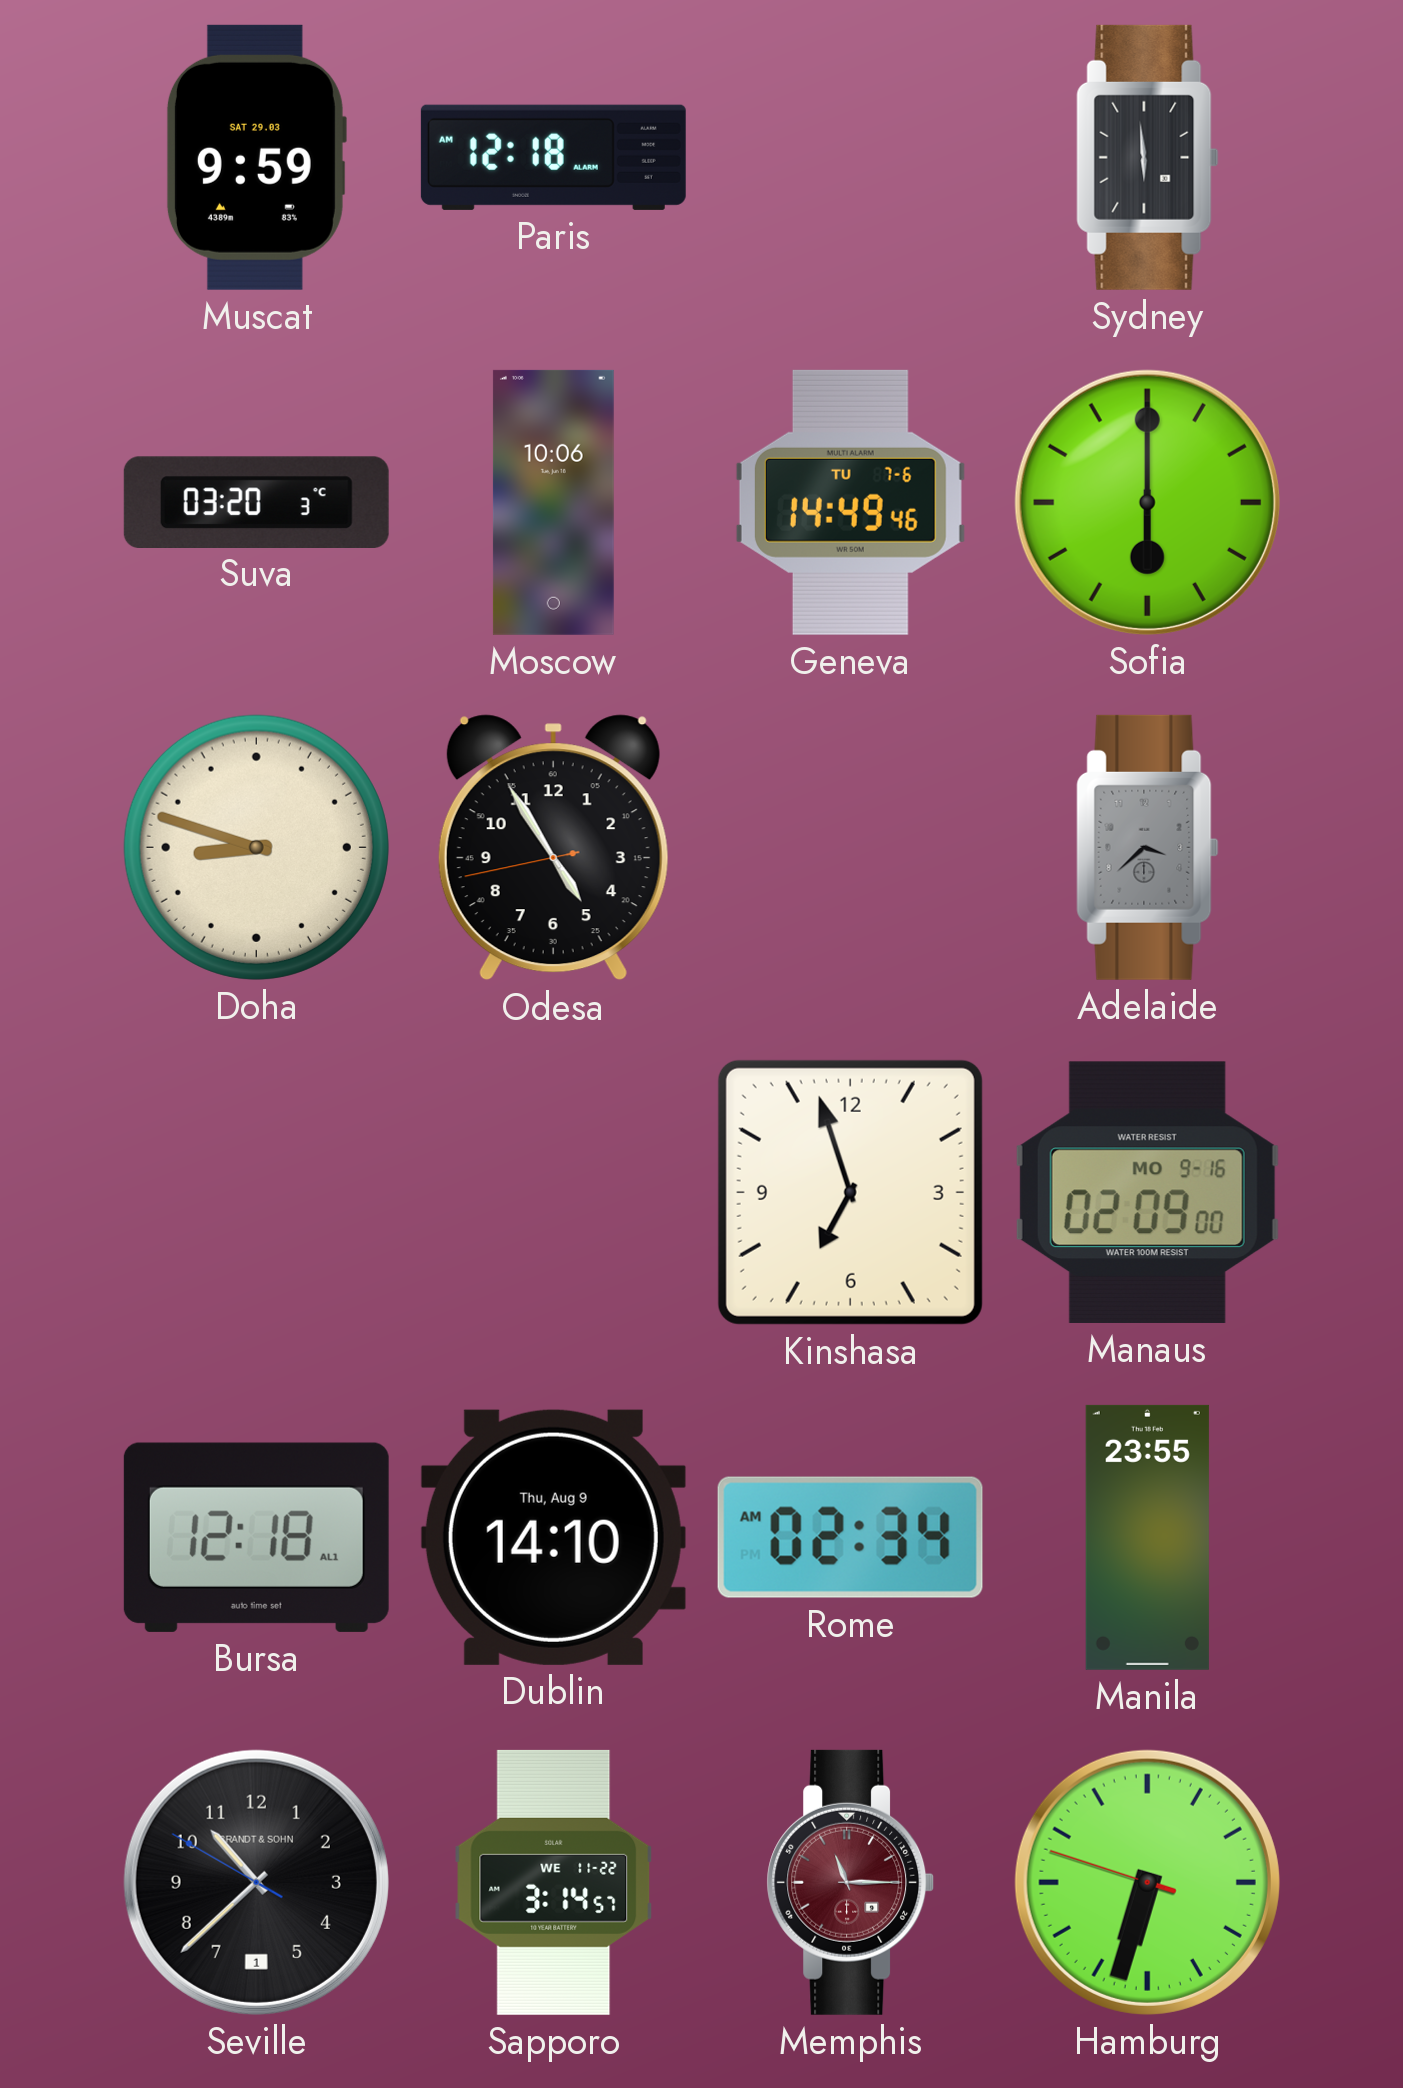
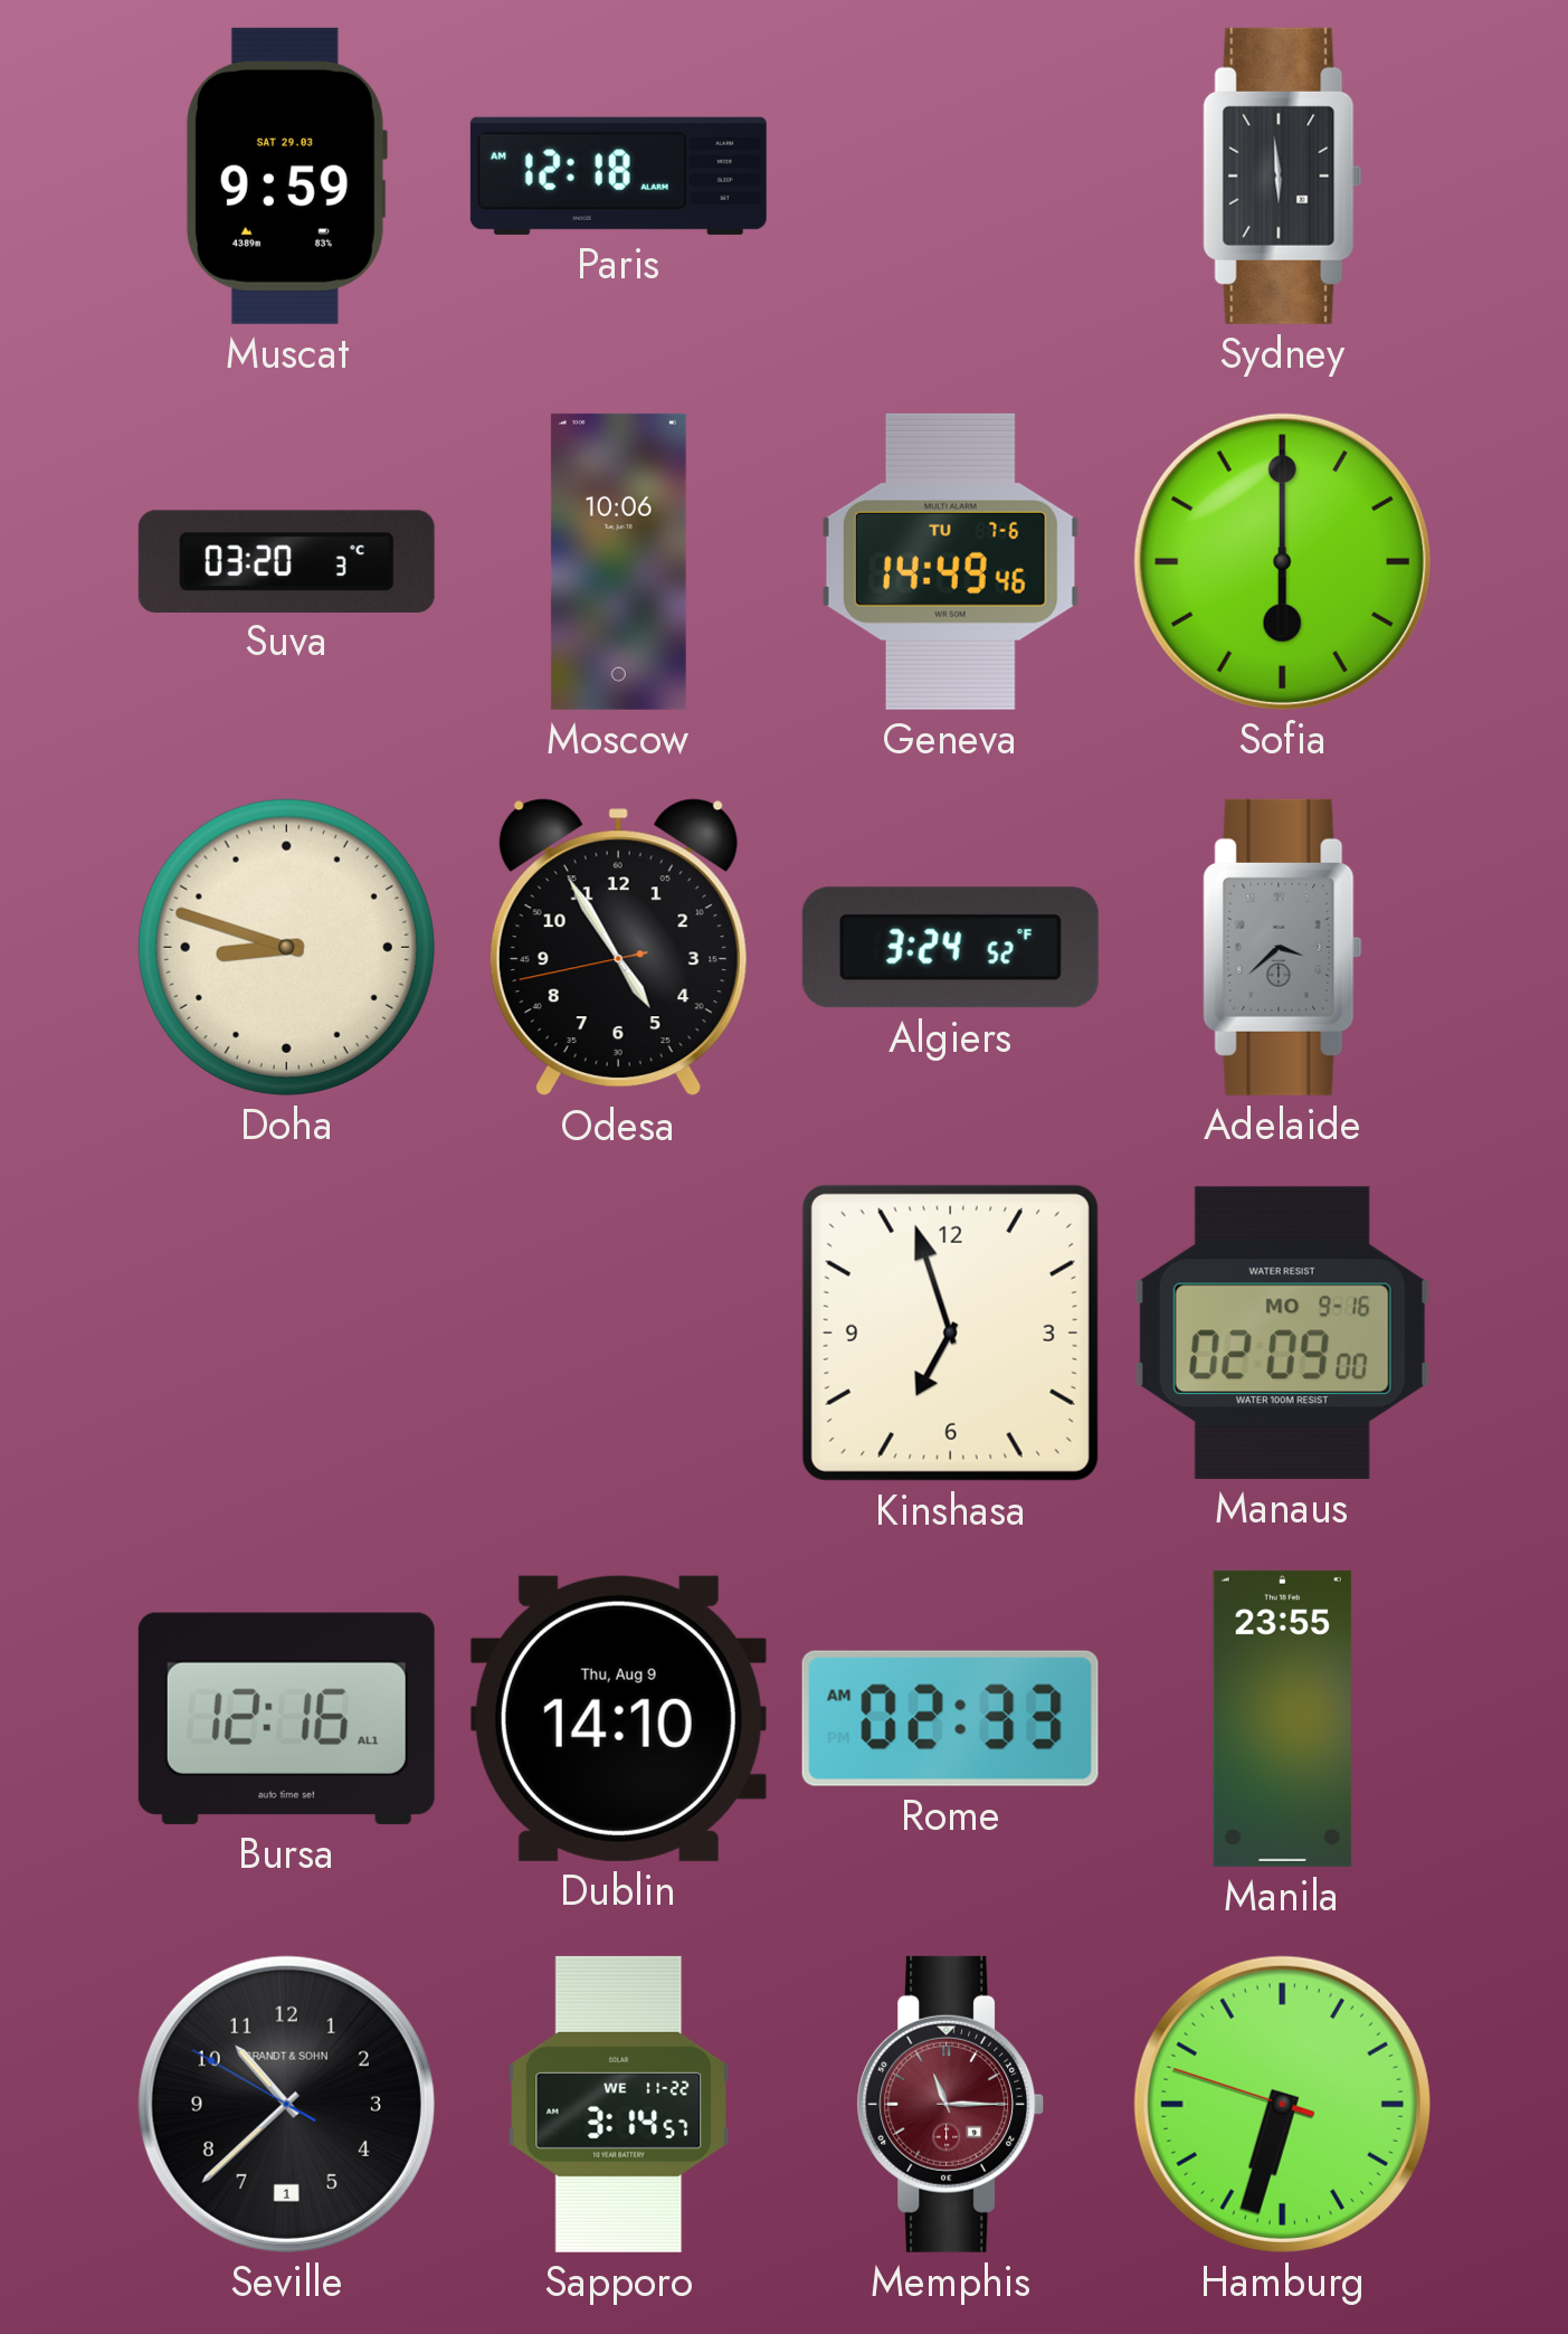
Algiers: none -> 3:24 (950, 948)
Bursa: 12:18 -> 12:16 (286, 1718)
Rome: 02:34 -> 02:33 (950, 1718)
